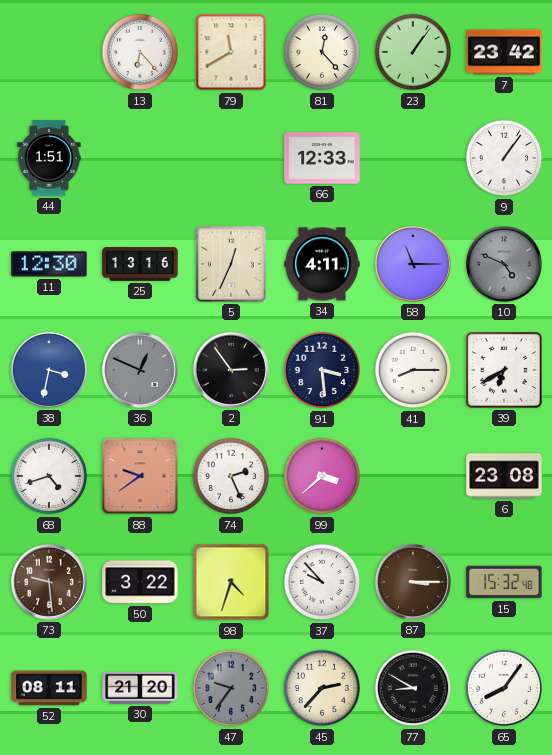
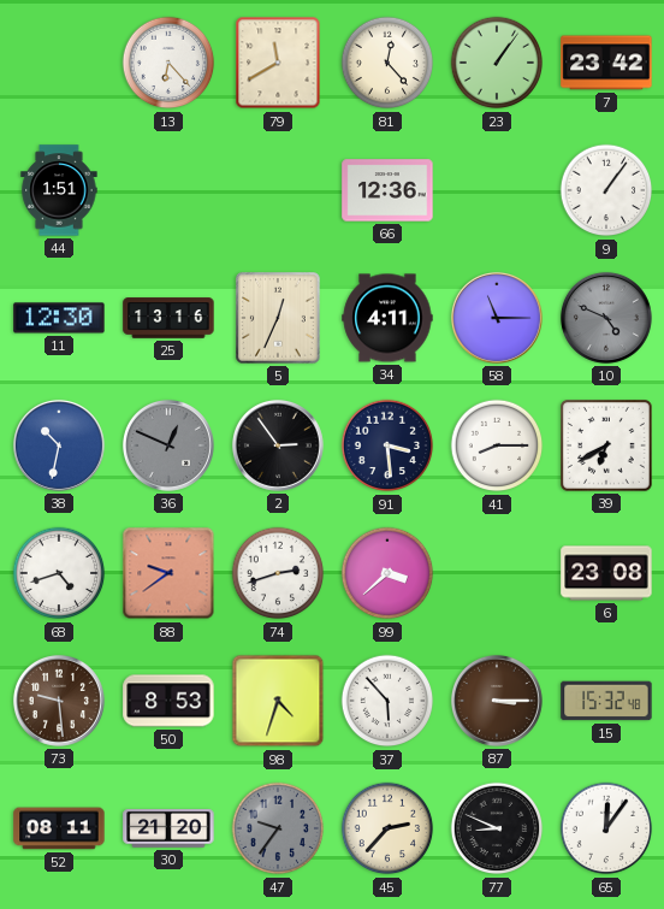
66: 12:33 -> 12:36 (387, 190)
38: 3:32 -> 10:32 (59, 445)
74: 2:26 -> 2:42 (278, 573)
50: 3:22 -> 8:53 (168, 701)
37: 9:53 -> 5:53 (387, 701)
77: 8:50 -> 8:49 (497, 828)
65: 8:06 -> 12:06 (606, 828)
